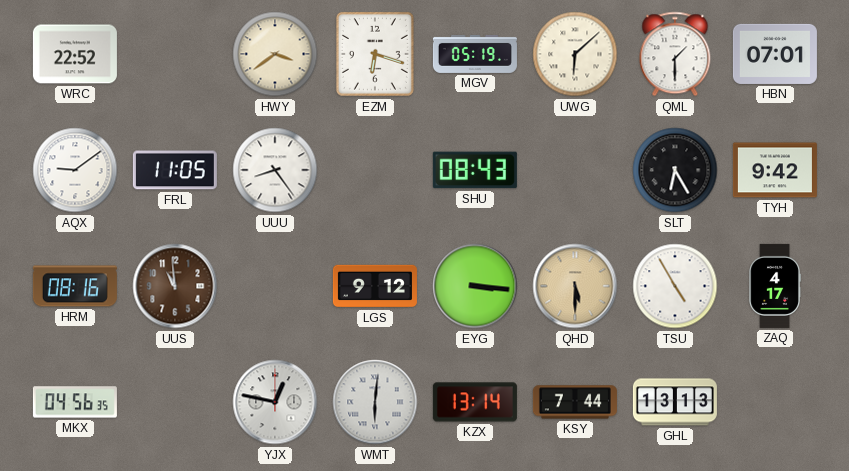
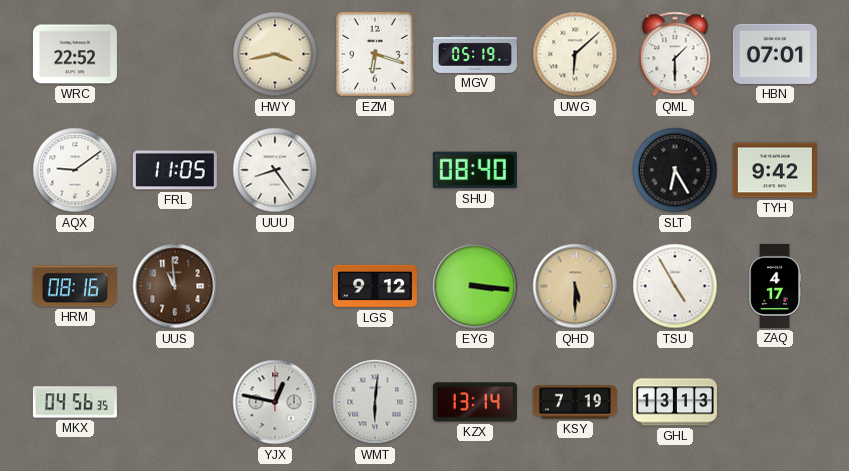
HWY: 3:39 -> 3:43 (275, 54)
SHU: 08:43 -> 08:40 (475, 170)
KSY: 7:44 -> 7:19 (575, 402)
